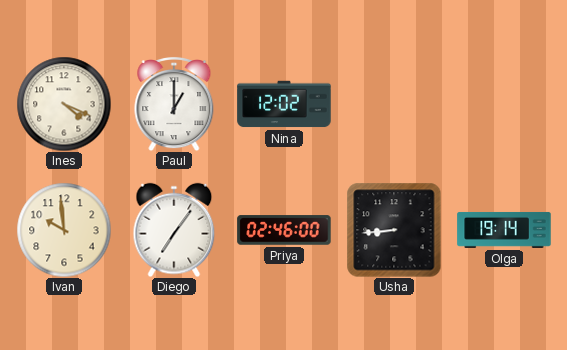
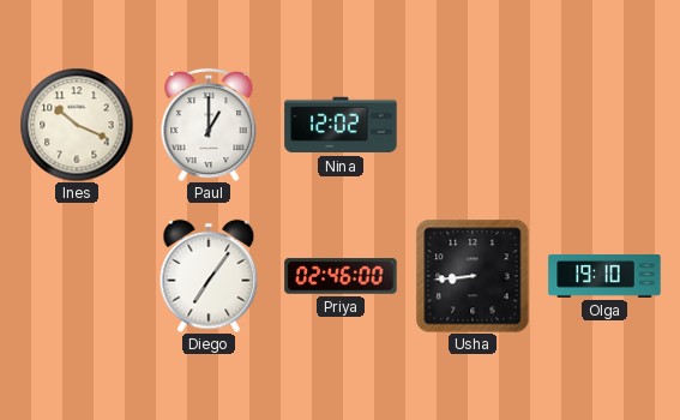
Ines: 4:19 -> 10:19 (77, 125)
Ivan: 9:59 -> none (64, 230)
Olga: 19:14 -> 19:10 (604, 276)
